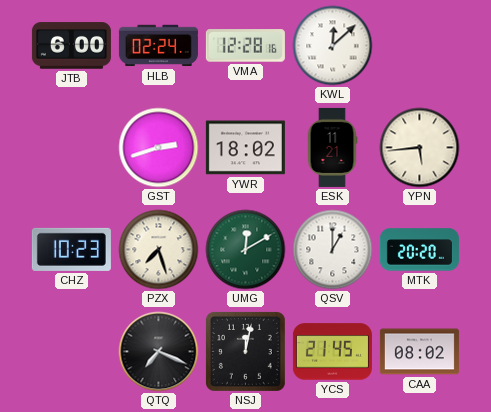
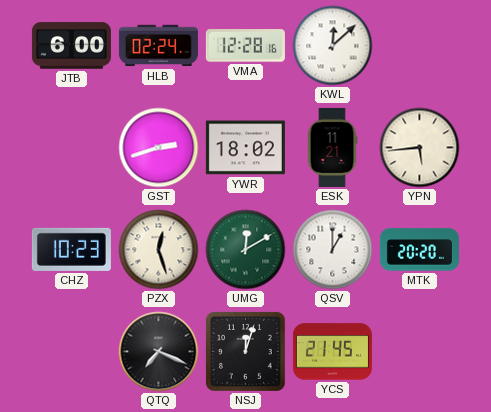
PZX: 7:27 -> 12:27 (159, 250)
NSJ: 12:02 -> 12:03 (245, 351)
CAA: 08:02 -> none (419, 352)
